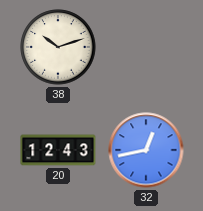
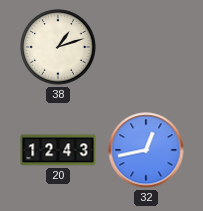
38: 10:12 -> 1:12 (58, 47)
